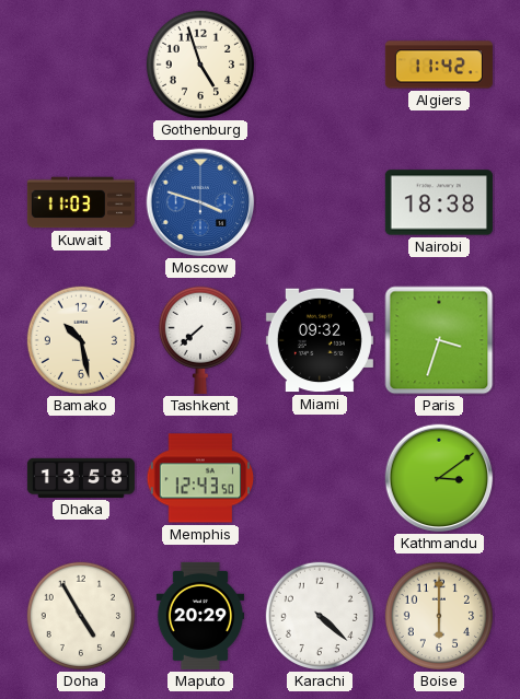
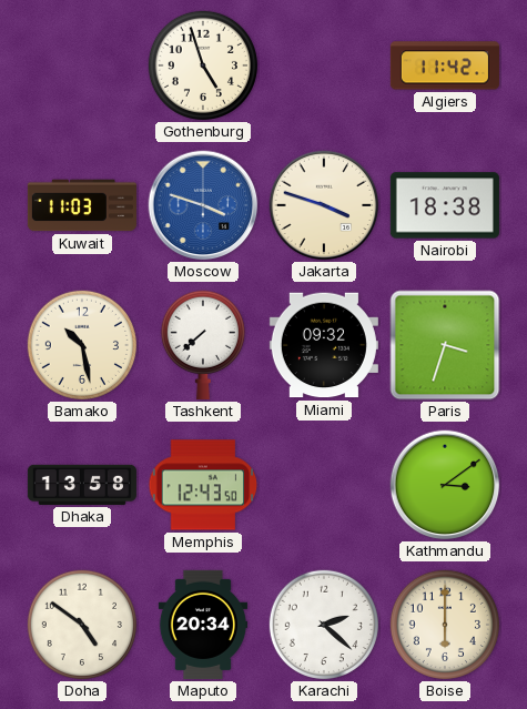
Jakarta: none -> 3:48 (324, 205)
Doha: 4:55 -> 4:51 (82, 625)
Maputo: 20:29 -> 20:34 (202, 625)
Karachi: 4:22 -> 2:22 (324, 625)
